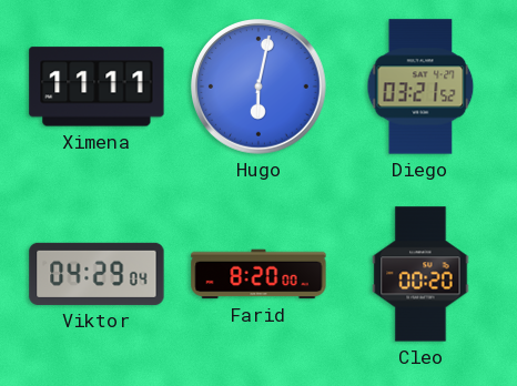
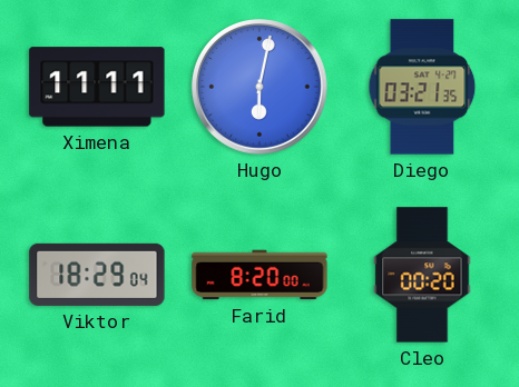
Diego: 03:21:52 -> 03:21:35 (422, 87)
Viktor: 04:29 -> 18:29 (97, 275)
